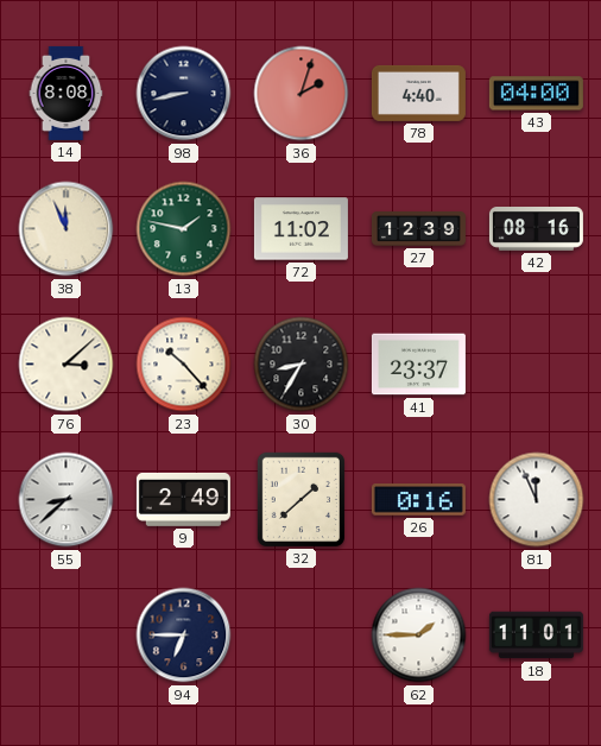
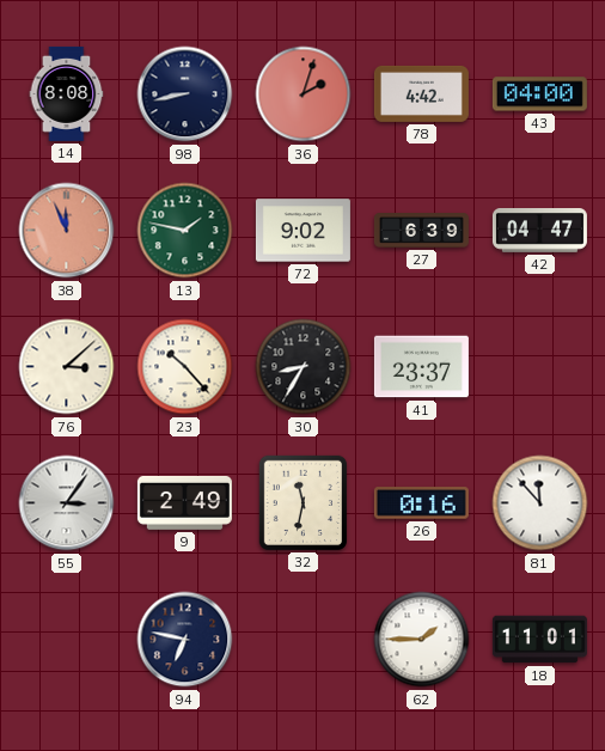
78: 4:40 -> 4:42 (421, 93)
38 dial: cream -> salmon (67, 231)
72: 11:02 -> 9:02 (302, 231)
27: 12:39 -> 6:39 (421, 231)
42: 08:16 -> 04:47 (539, 231)
55: 8:38 -> 3:06 (67, 503)
32: 1:38 -> 11:32 (302, 502)
81: 11:56 -> 11:53 (540, 503)
94: 6:45 -> 6:47 (185, 640)
